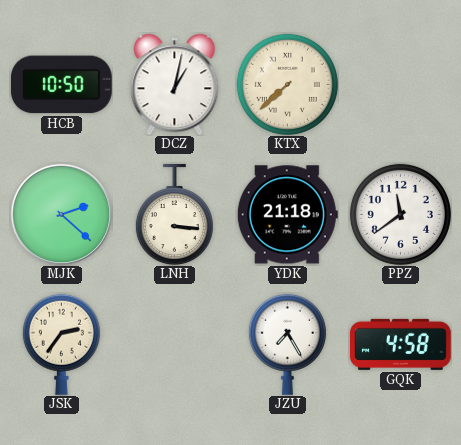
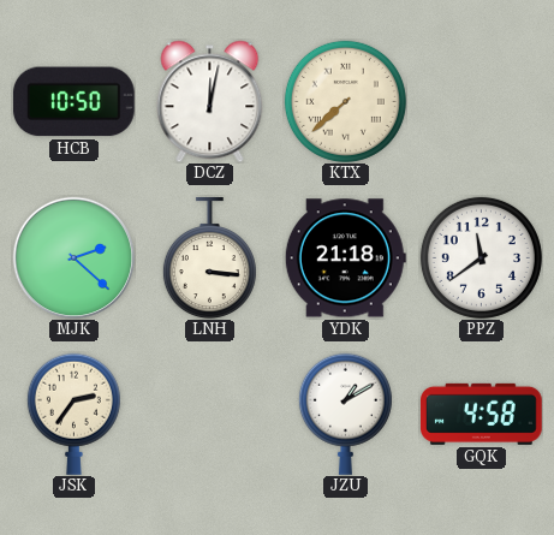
DCZ: 1:02 -> 12:02 (210, 101)
JZU: 7:25 -> 1:10 (345, 414)
